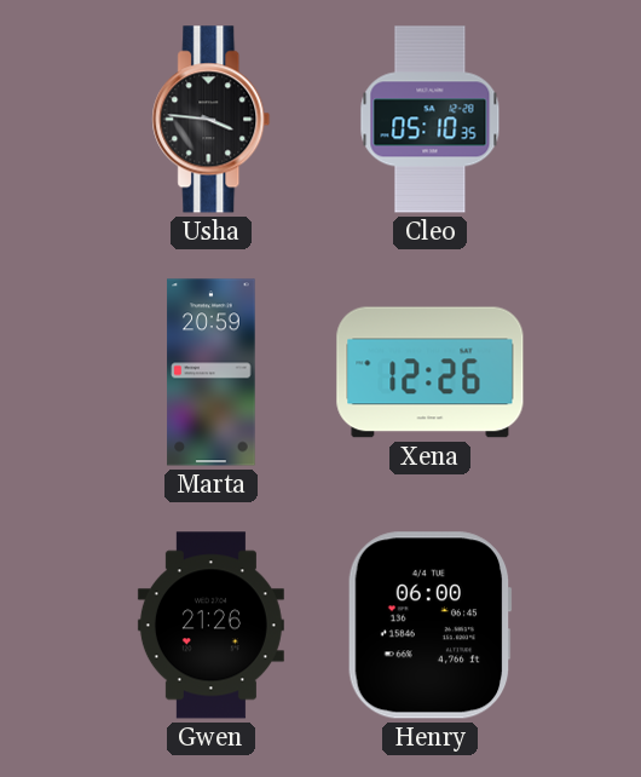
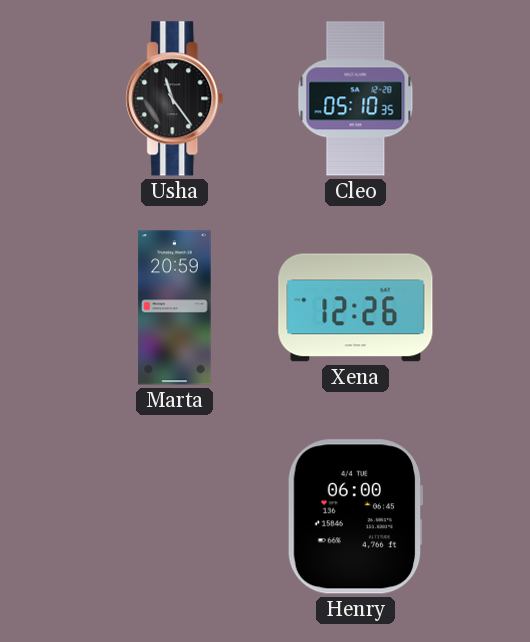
Usha: 3:46 -> 11:24 (175, 99)
Gwen: 21:26 -> none (210, 626)
